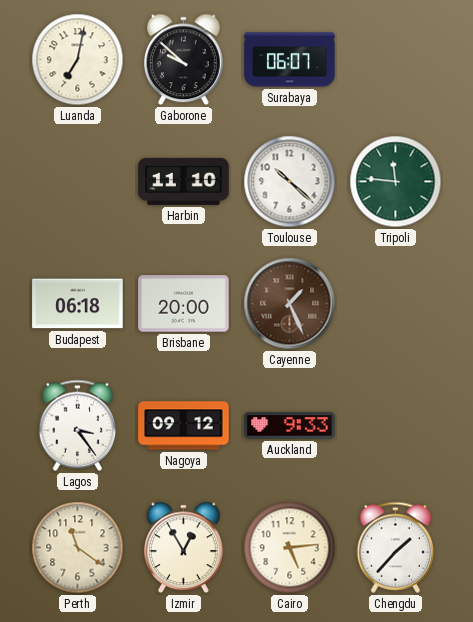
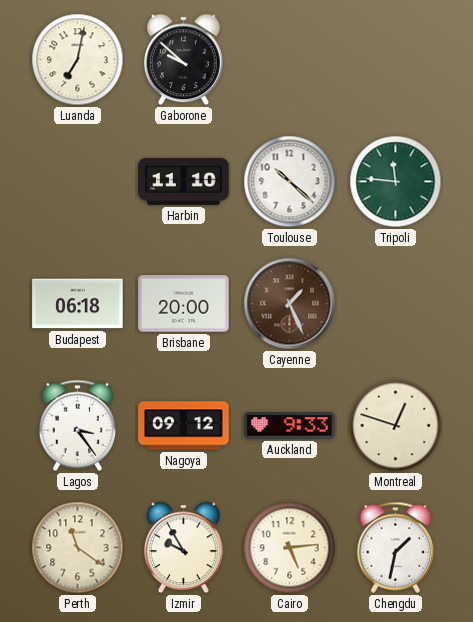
Surabaya: 06:07 -> none (290, 60)
Montreal: none -> 12:48 (396, 426)
Izmir: 12:55 -> 9:55 (184, 548)
Chengdu: 1:37 -> 1:32 (396, 547)
